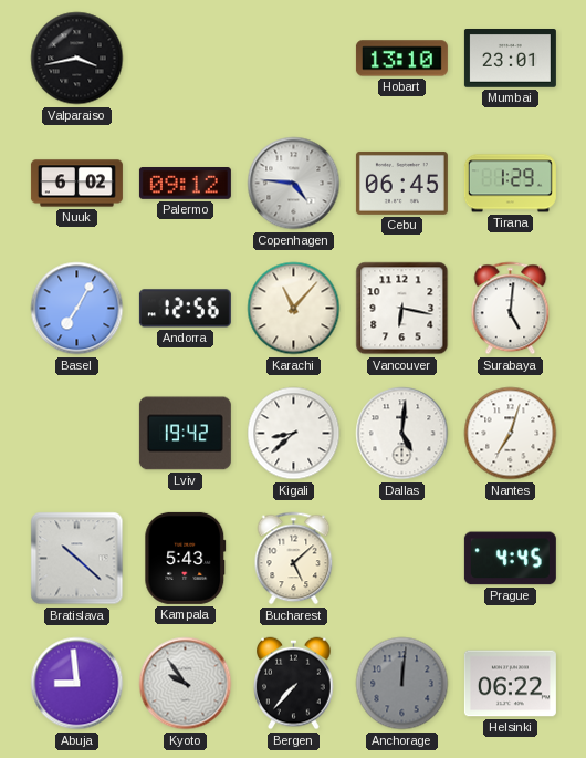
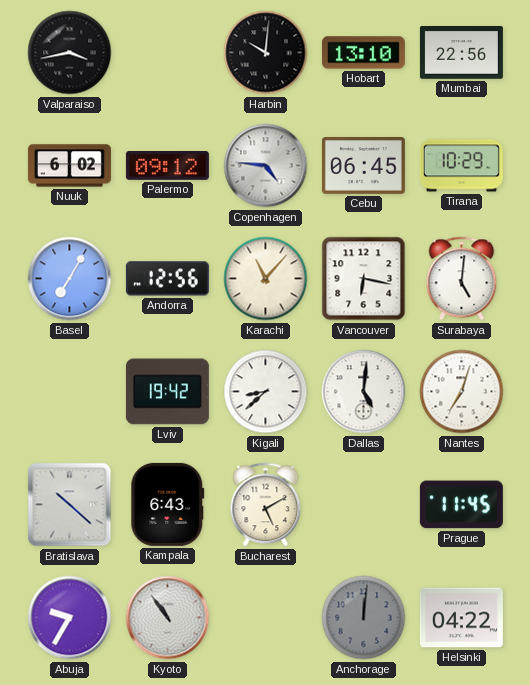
Harbin: none -> 10:01 (266, 53)
Mumbai: 23:01 -> 22:56 (461, 53)
Tirana: 1:29 -> 10:29 (461, 166)
Kampala: 5:43 -> 6:43 (168, 504)
Bucharest: 5:08 -> 5:10 (266, 505)
Prague: 4:45 -> 11:45 (461, 505)
Abuja: 8:59 -> 9:35 (70, 618)
Kyoto: 9:54 -> 10:54 (168, 618)
Bergen: 7:37 -> none (294, 684)
Helsinki: 06:22 -> 04:22 (461, 618)
